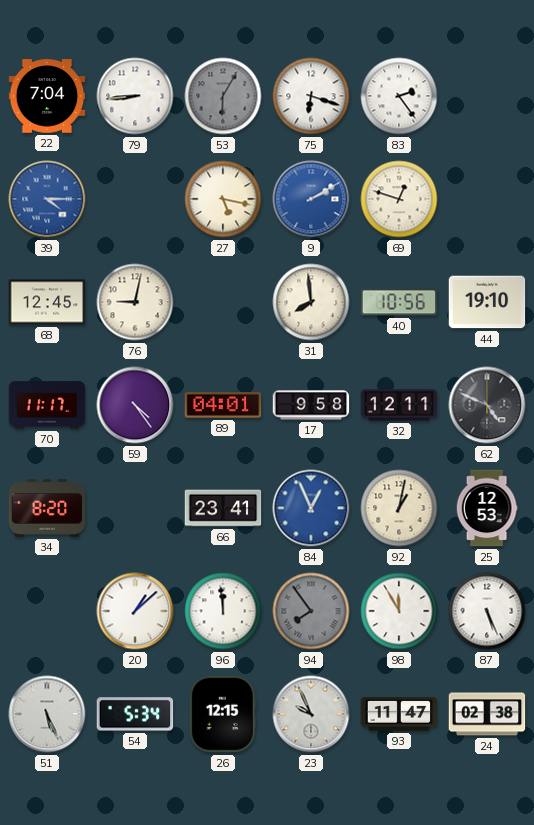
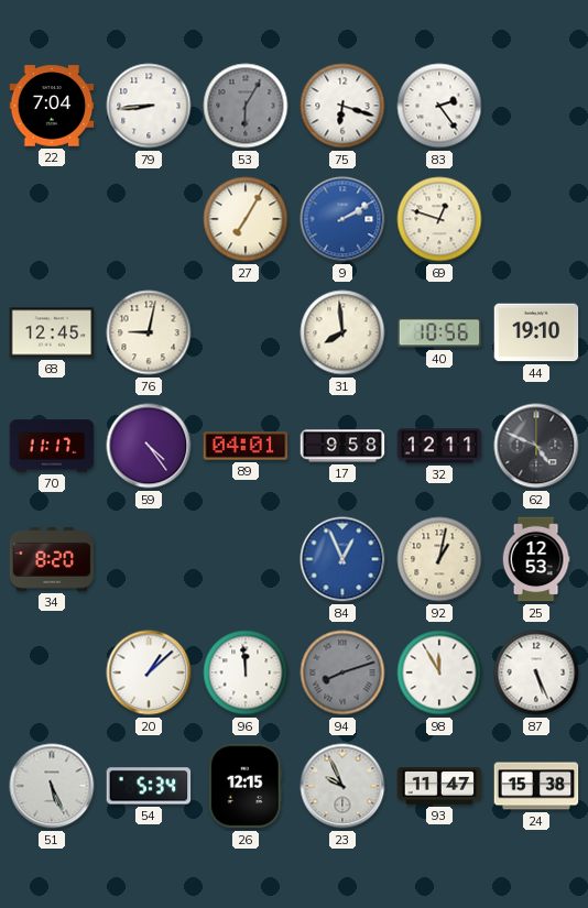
39: 4:15 -> none (47, 199)
27: 5:17 -> 7:05 (246, 219)
66: 23:41 -> none (223, 508)
94: 7:54 -> 8:12 (342, 672)
24: 02:38 -> 15:38 (536, 786)
